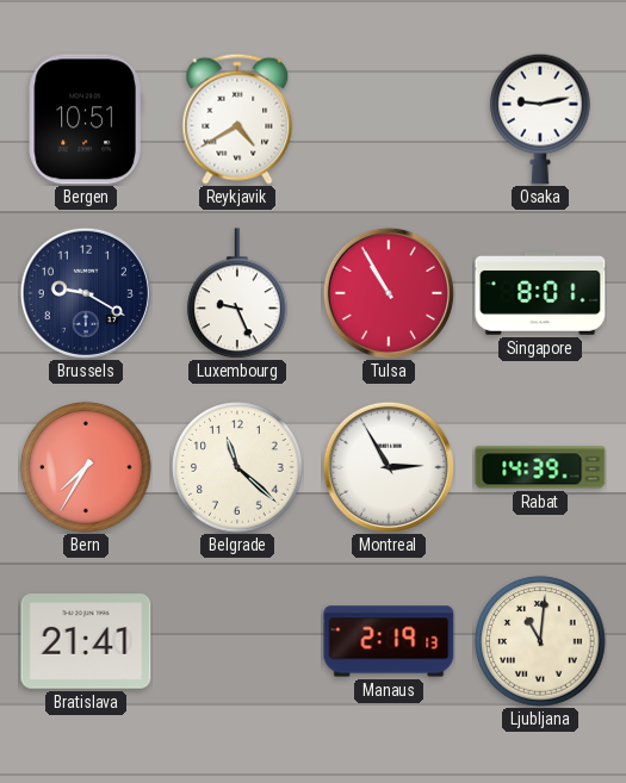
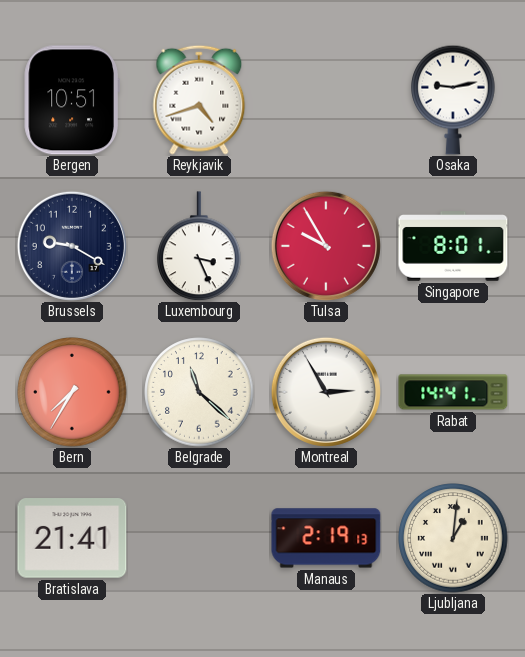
Reykjavik: 4:40 -> 4:42 (199, 100)
Luxembourg: 9:26 -> 3:26 (199, 246)
Tulsa: 10:55 -> 9:55 (326, 246)
Rabat: 14:39 -> 14:41 (453, 392)
Ljubljana: 11:01 -> 1:01 (453, 538)
